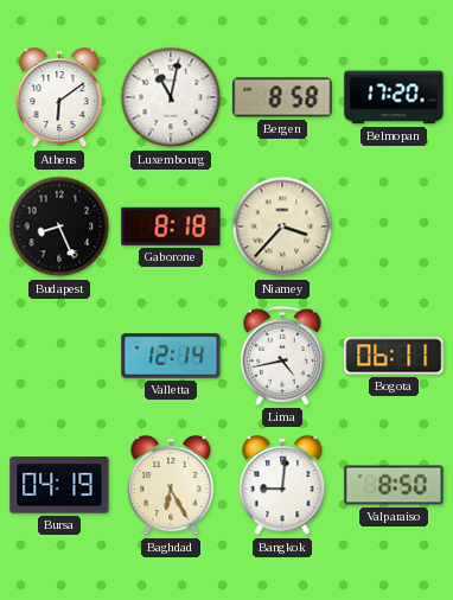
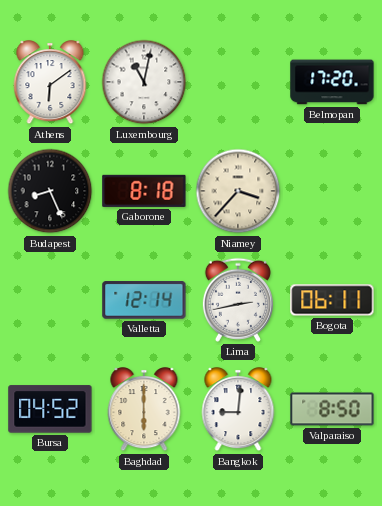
Bergen: 8:58 -> none (282, 97)
Lima: 4:43 -> 2:43 (238, 300)
Bursa: 04:19 -> 04:52 (50, 409)
Baghdad: 6:25 -> 6:00 (144, 410)
